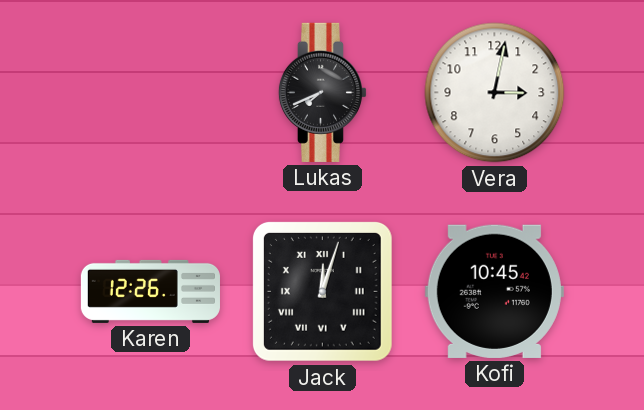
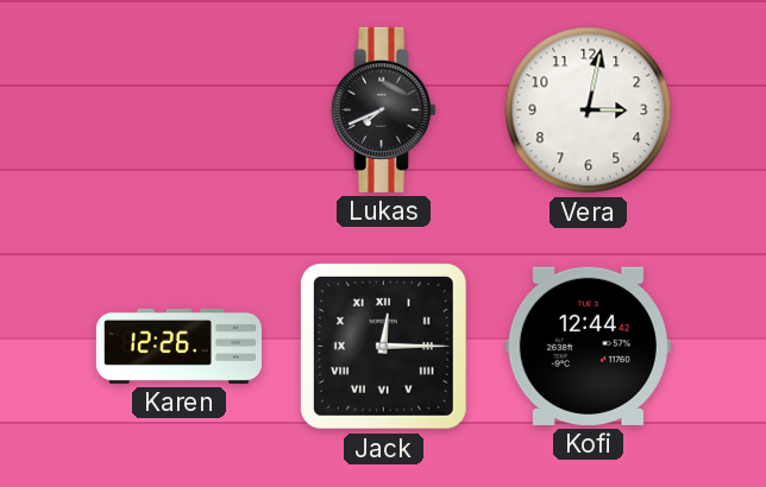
Jack: 12:03 -> 12:15 (383, 346)
Kofi: 10:45 -> 12:44 (588, 346)
